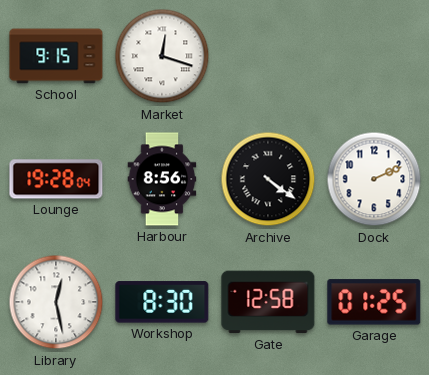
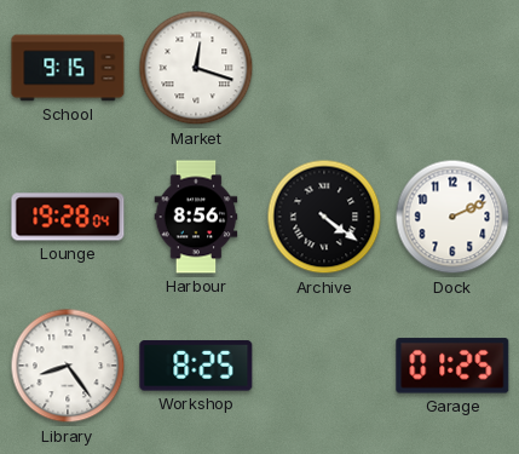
Library: 12:28 -> 8:24 (68, 366)
Workshop: 8:30 -> 8:25 (196, 366)
Gate: 12:58 -> none (268, 302)
